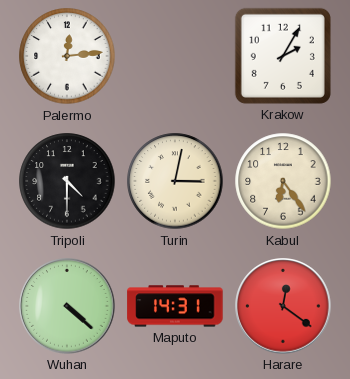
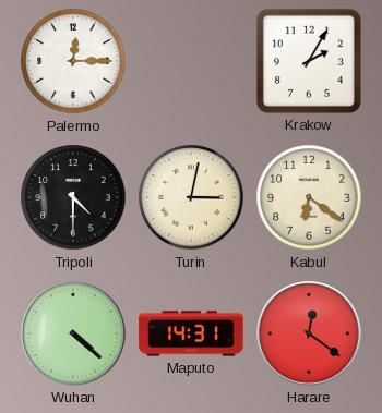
Palermo: 12:14 -> 12:15 (73, 61)
Kabul: 6:24 -> 6:21 (309, 197)
